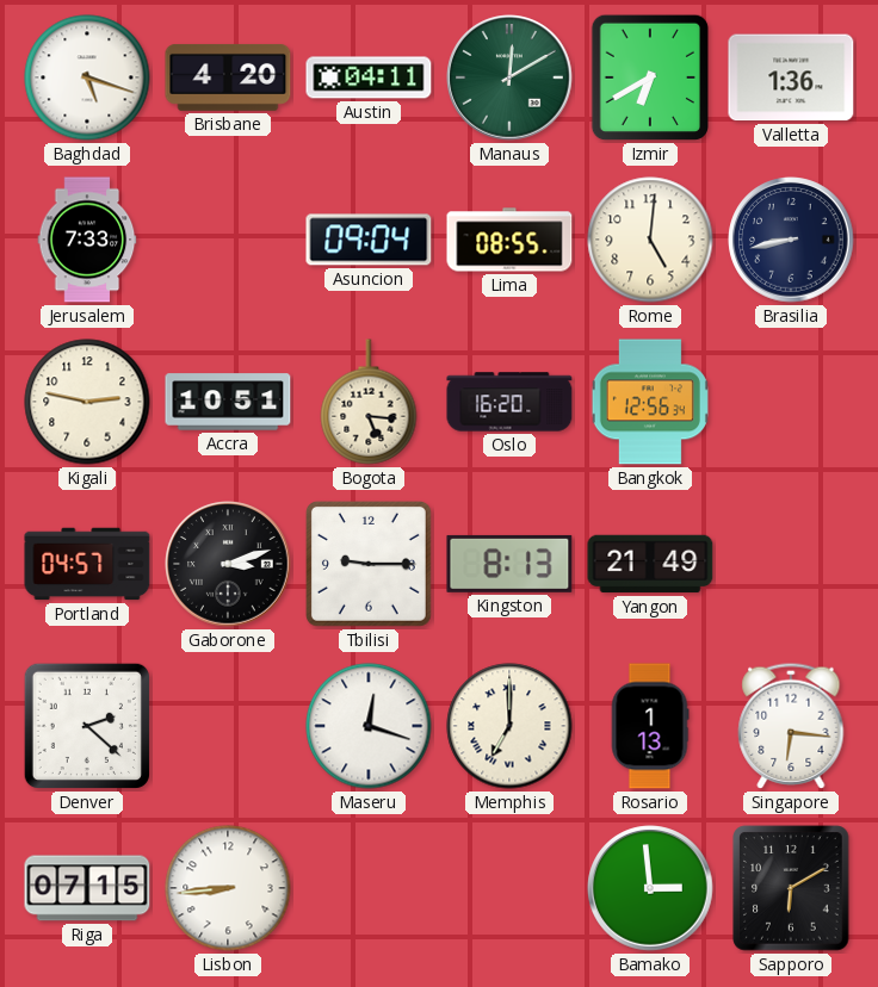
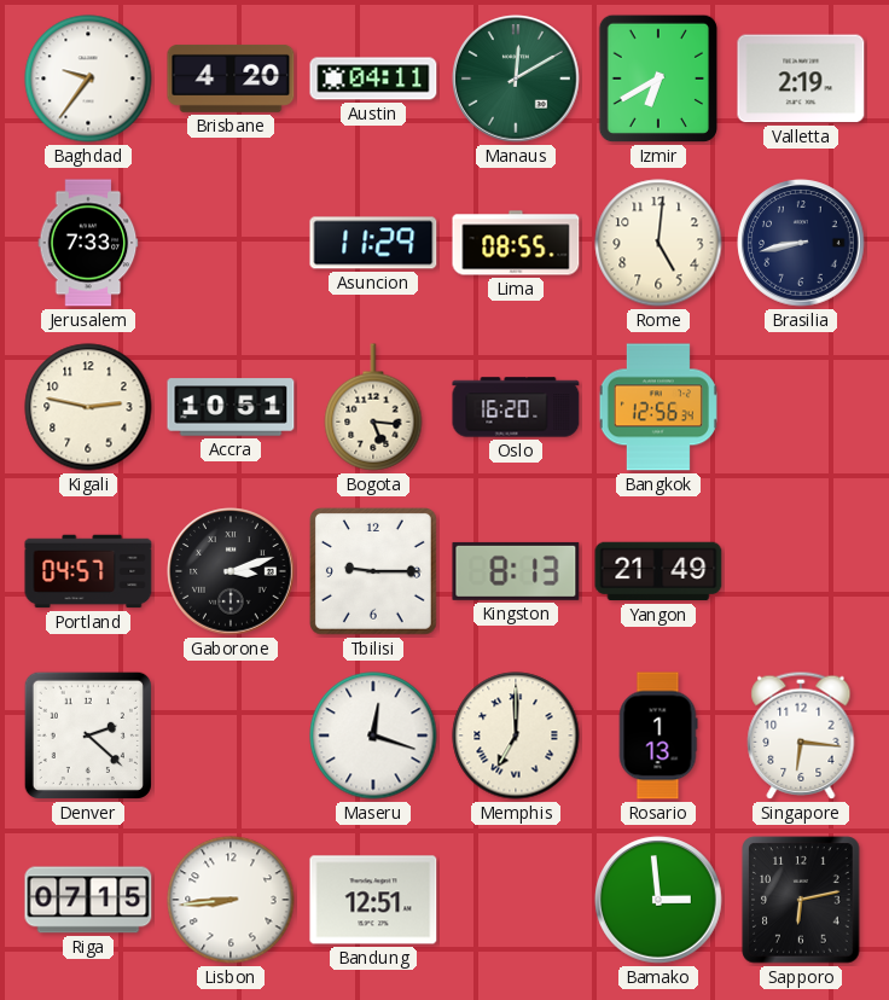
Baghdad: 5:18 -> 9:36 (88, 79)
Valletta: 1:36 -> 2:19 (801, 79)
Asuncion: 09:04 -> 11:29 (373, 243)
Bandung: none -> 12:51 (373, 900)
Sapporo: 6:10 -> 6:13 (801, 900)
